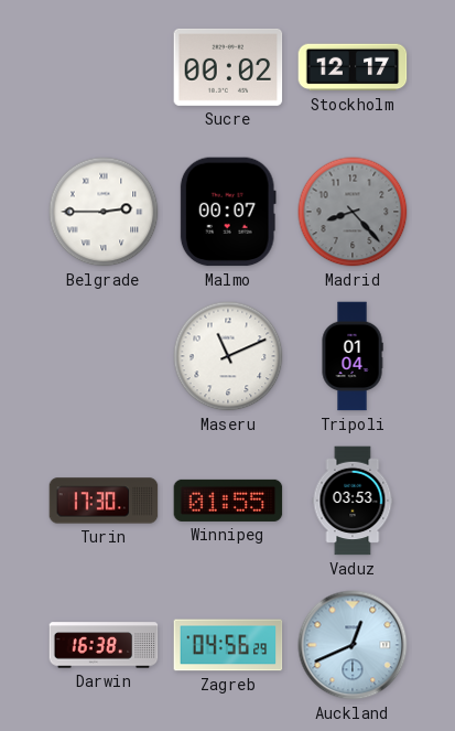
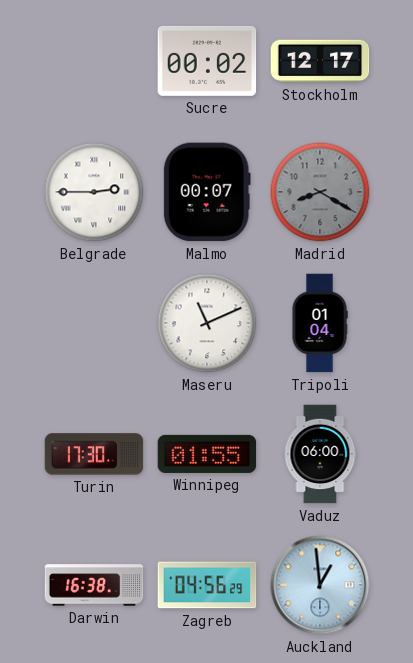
Madrid: 8:23 -> 8:20 (320, 192)
Vaduz: 03:53 -> 06:00 (320, 454)
Auckland: 12:41 -> 12:59 (320, 585)
